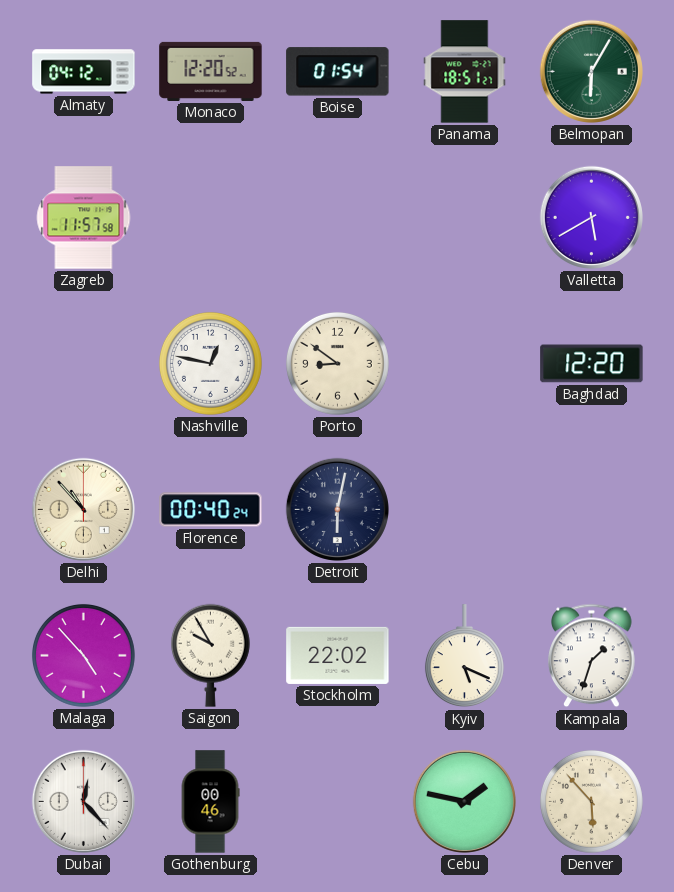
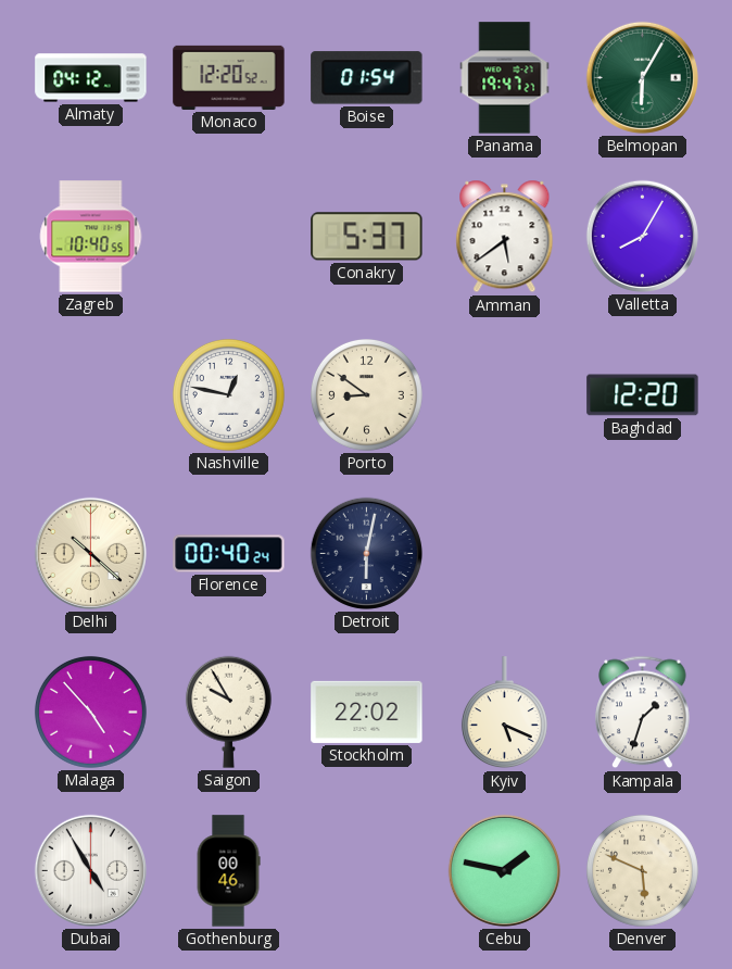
Panama: 18:51 -> 19:47 (505, 78)
Zagreb: 11:57 -> 10:40 (91, 237)
Conakry: none -> 5:37 (367, 237)
Amman: none -> 5:39 (505, 237)
Valletta: 5:40 -> 8:05 (642, 236)
Delhi: 10:53 -> 10:22 (90, 553)
Dubai: 12:23 -> 4:55 (90, 870)
Denver: 5:53 -> 5:49 (642, 870)
